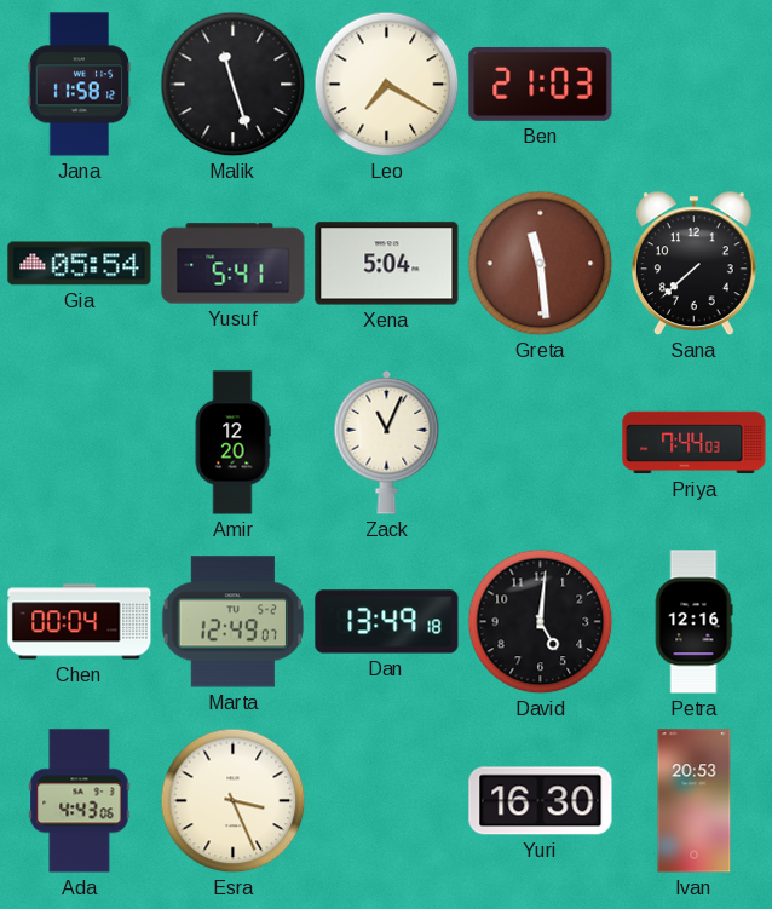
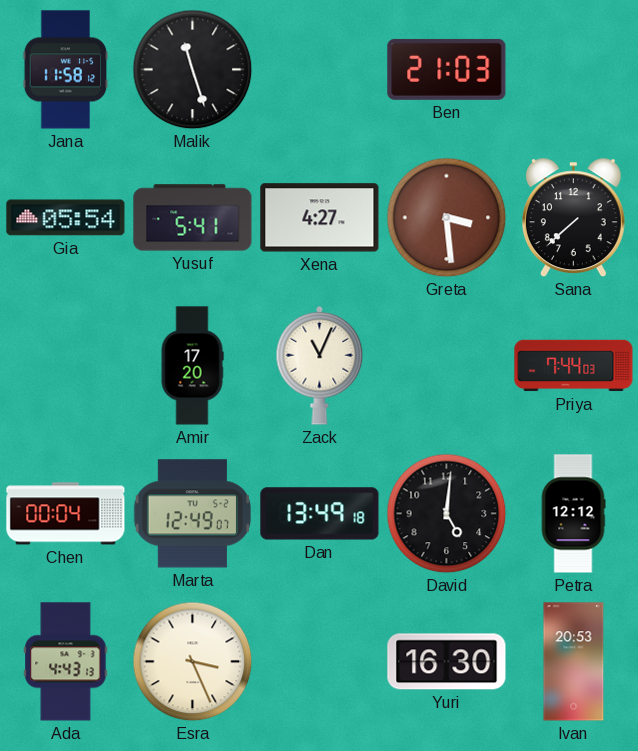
Leo: 7:20 -> none (387, 85)
Xena: 5:04 -> 4:27 (320, 218)
Greta: 11:29 -> 3:29 (447, 218)
Amir: 12:20 -> 17:20 (192, 366)
Petra: 12:16 -> 12:12 (573, 514)
Ada: 4:43:06 -> 4:43:13 (66, 662)
